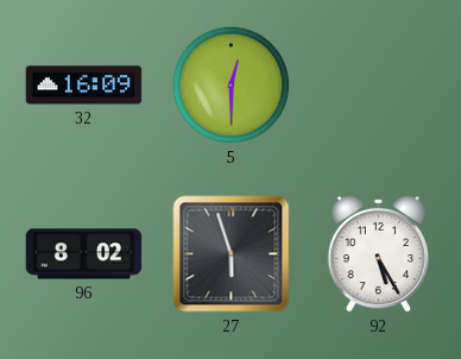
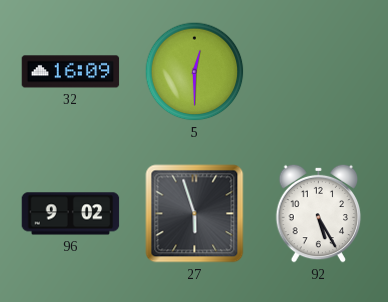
96: 8:02 -> 9:02 (71, 214)
